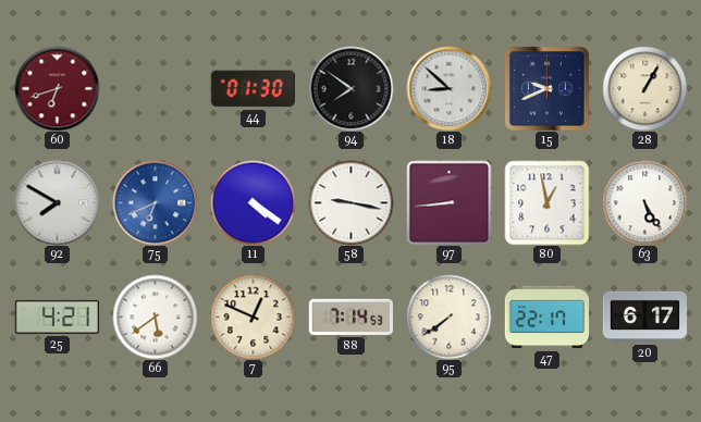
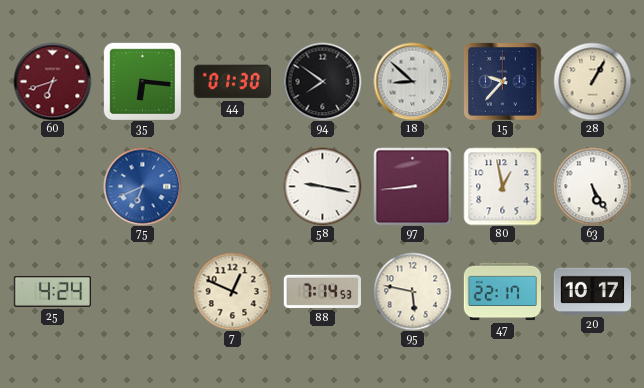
35: none -> 6:16 (142, 81)
15: 9:41 -> 9:37 (502, 81)
92: 7:50 -> none (57, 202)
11: 4:21 -> none (253, 202)
25: 4:21 -> 4:24 (52, 291)
66: 5:39 -> none (155, 316)
95: 7:39 -> 5:47 (412, 291)
20: 6:17 -> 10:17 (592, 291)
